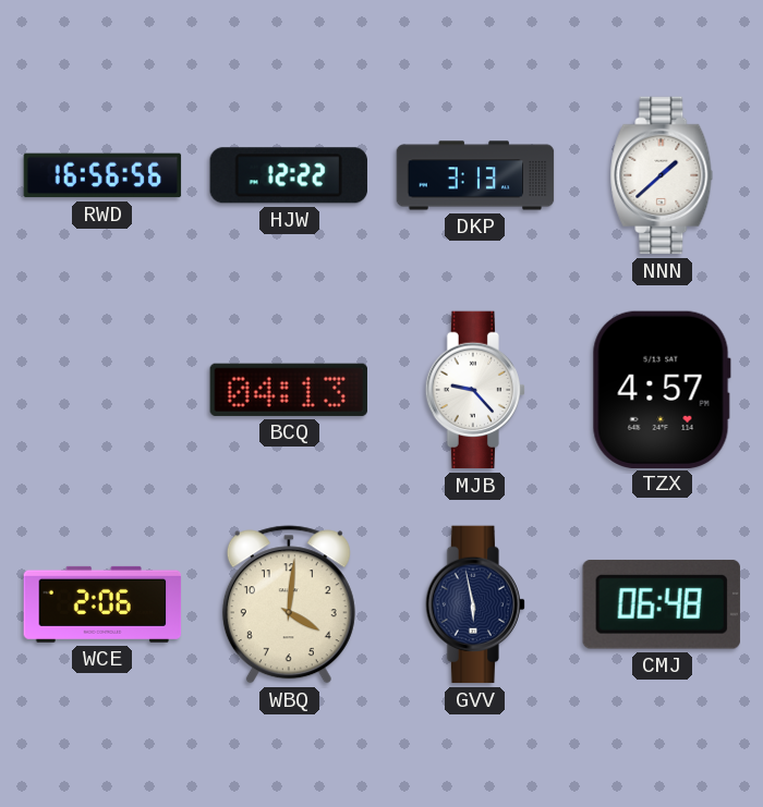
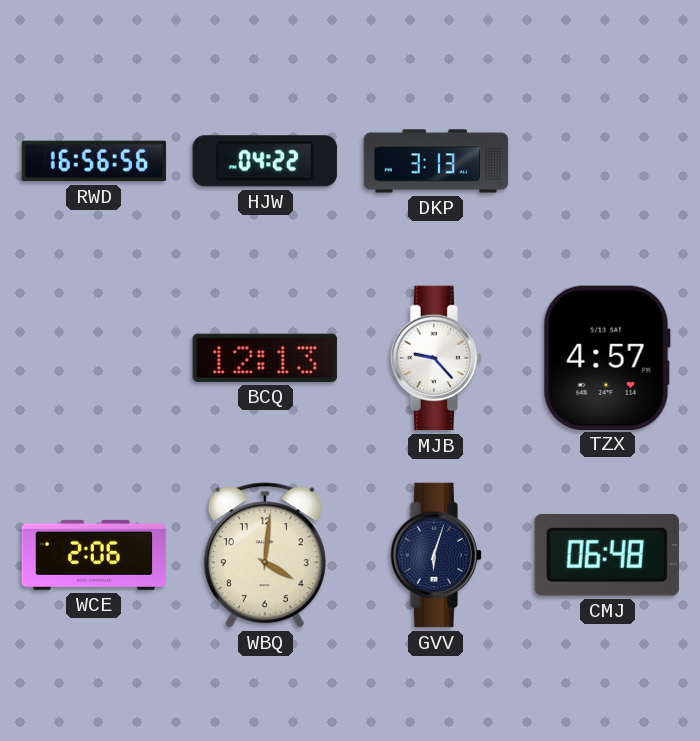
HJW: 12:22 -> 04:22 (265, 161)
NNN: 1:38 -> none (662, 175)
BCQ: 04:13 -> 12:13 (265, 358)
GVV: 5:58 -> 6:03 (435, 555)
